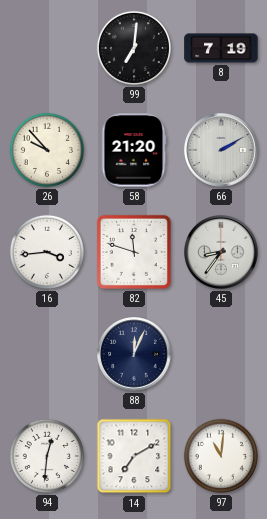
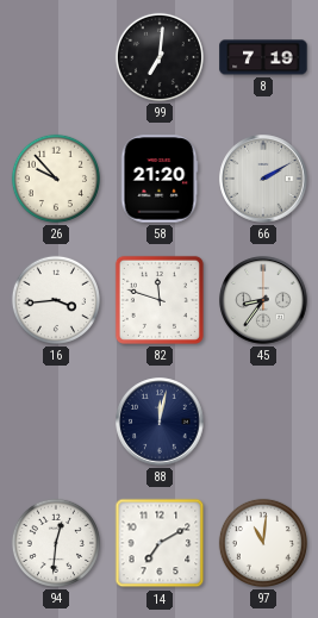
88: 12:04 -> 12:02 (160, 422)
